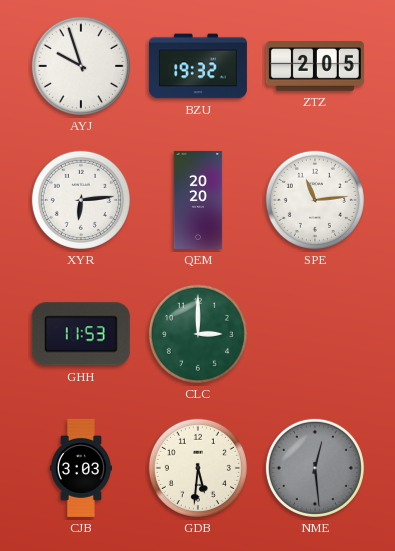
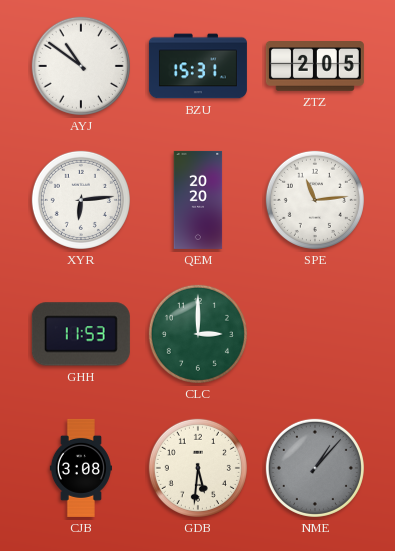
AYJ: 9:57 -> 10:51 (81, 66)
BZU: 19:32 -> 15:31 (198, 66)
CJB: 3:03 -> 3:08 (81, 468)
NME: 12:29 -> 1:07 (315, 468)
